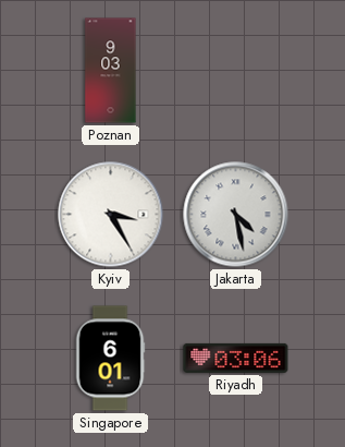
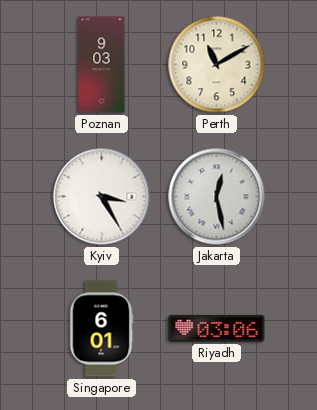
Perth: none -> 11:10 (217, 65)
Jakarta: 4:28 -> 12:28 (217, 197)
